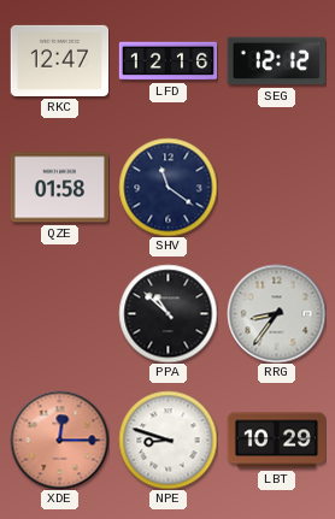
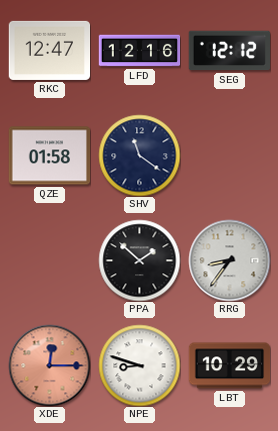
PPA: 10:52 -> 1:52 (139, 260)
